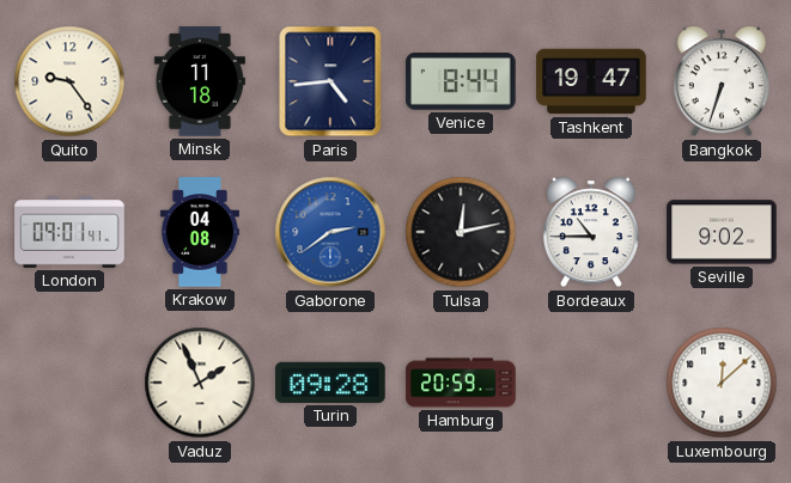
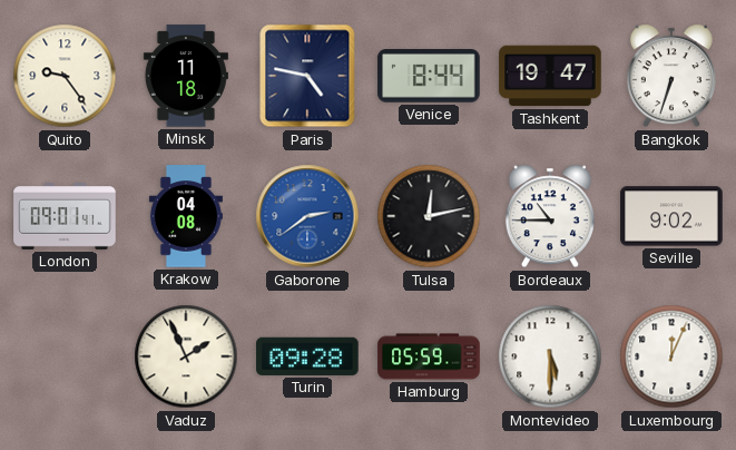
Paris: 4:44 -> 4:47 (307, 76)
Hamburg: 20:59 -> 05:59 (429, 356)
Montevideo: none -> 5:30 (550, 356)
Luxembourg: 12:08 -> 12:04 (671, 356)
